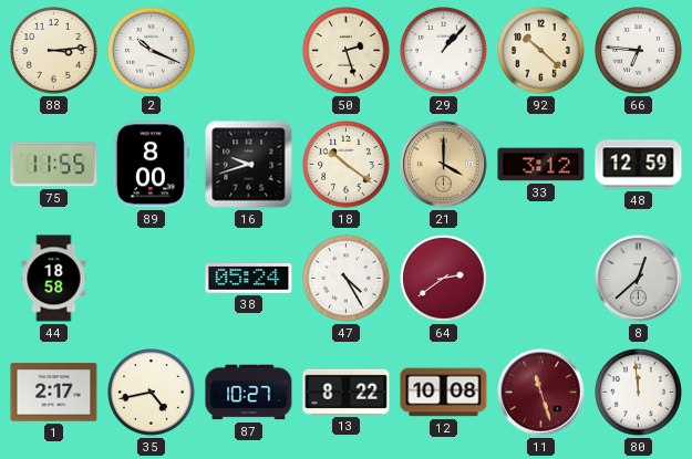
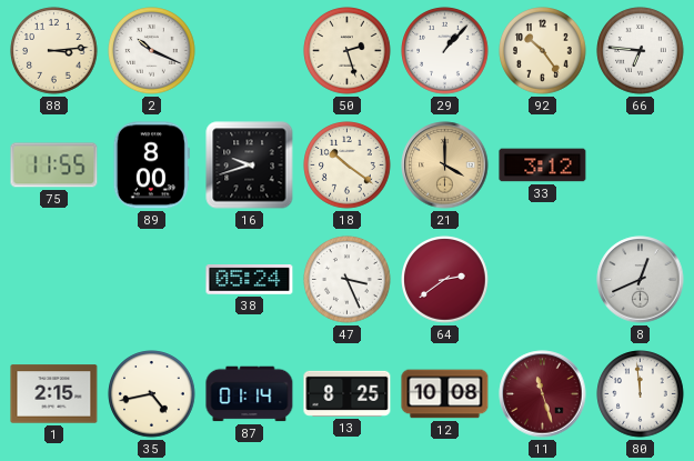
92: 10:22 -> 10:24 (543, 51)
48: 12:59 -> none (639, 165)
44: 18:58 -> none (54, 279)
47: 4:25 -> 3:26 (348, 280)
8: 12:38 -> 12:41 (641, 280)
1: 2:17 -> 2:15 (54, 394)
87: 10:27 -> 01:14 (250, 394)
13: 8:22 -> 8:25 (348, 393)
